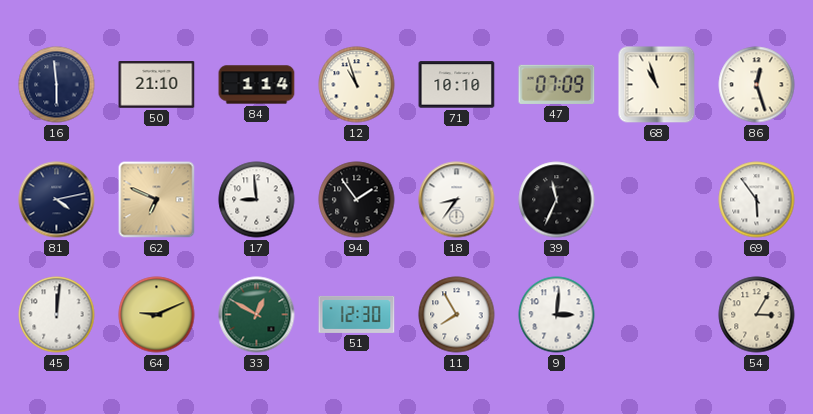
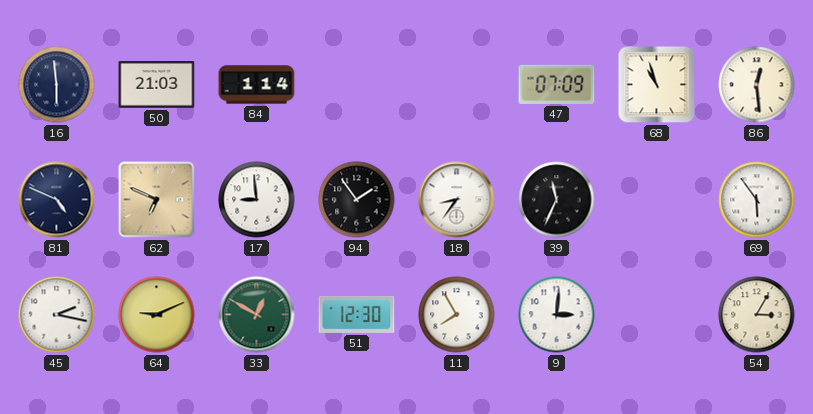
50: 21:10 -> 21:03 (157, 85)
12: 10:57 -> none (357, 85)
71: 10:10 -> none (457, 85)
86: 12:27 -> 12:29 (757, 85)
81: 4:13 -> 4:49 (57, 200)
45: 12:01 -> 2:17 (57, 315)
